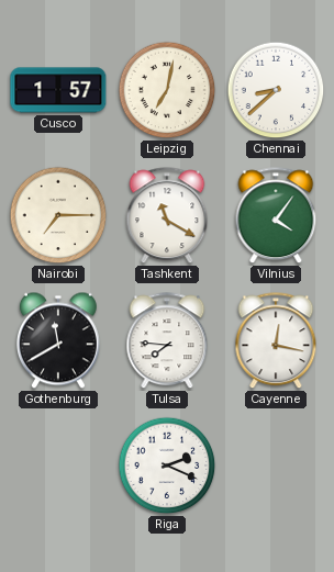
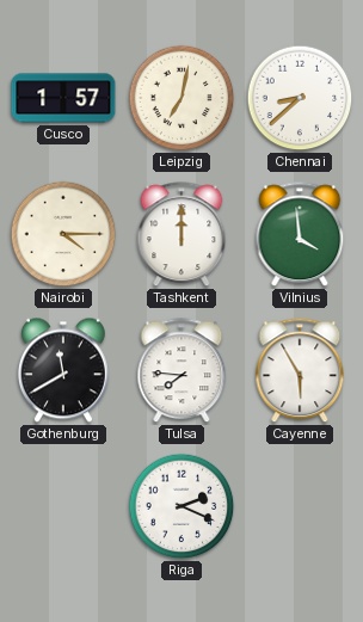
Nairobi: 7:15 -> 4:15 (63, 234)
Tashkent: 11:20 -> 12:00 (181, 235)
Vilnius: 4:06 -> 3:59 (300, 235)
Cayenne: 12:17 -> 5:55 (300, 371)
